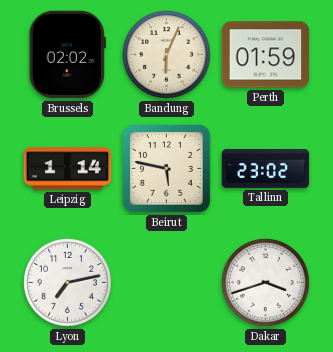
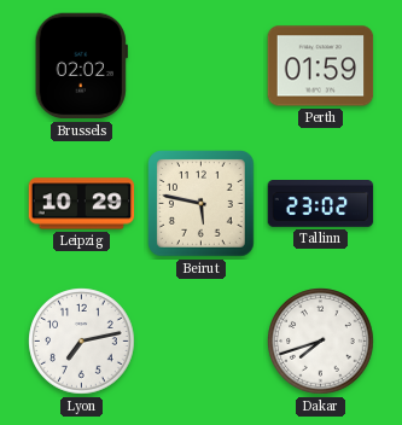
Bandung: 6:04 -> none (167, 55)
Leipzig: 1:14 -> 10:29 (82, 204)
Dakar: 3:42 -> 7:42 (321, 342)
